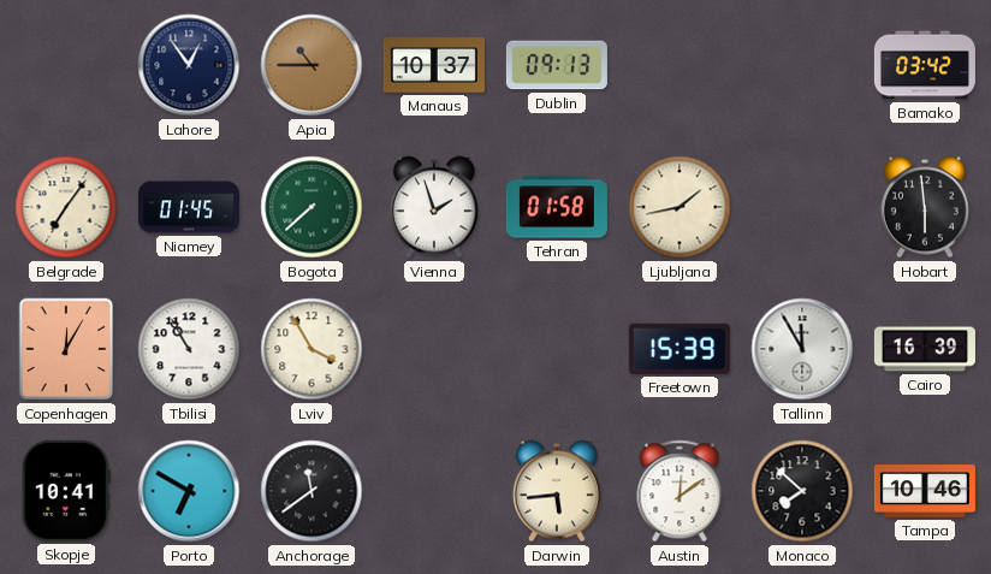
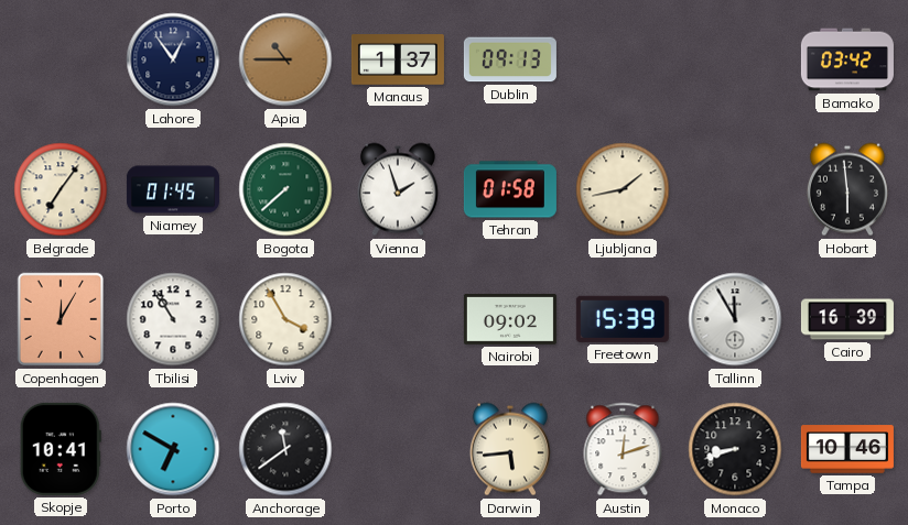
Manaus: 10:37 -> 1:37 (398, 59)
Nairobi: none -> 09:02 (510, 319)
Austin: 12:09 -> 12:12 (623, 449)
Monaco: 7:52 -> 8:42 (735, 449)
